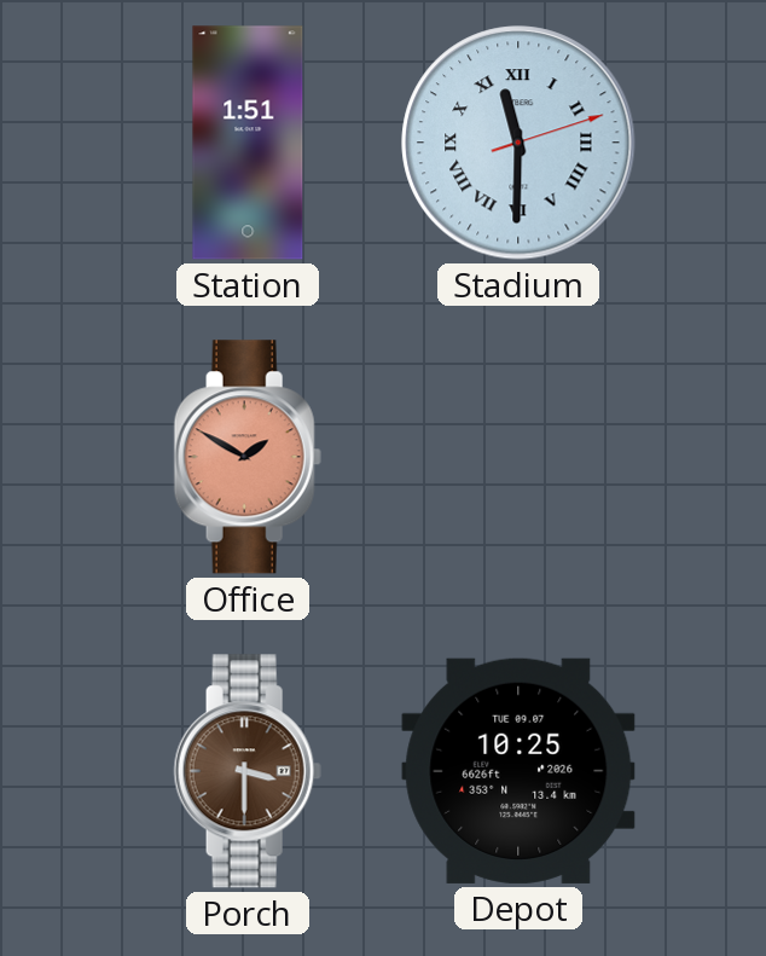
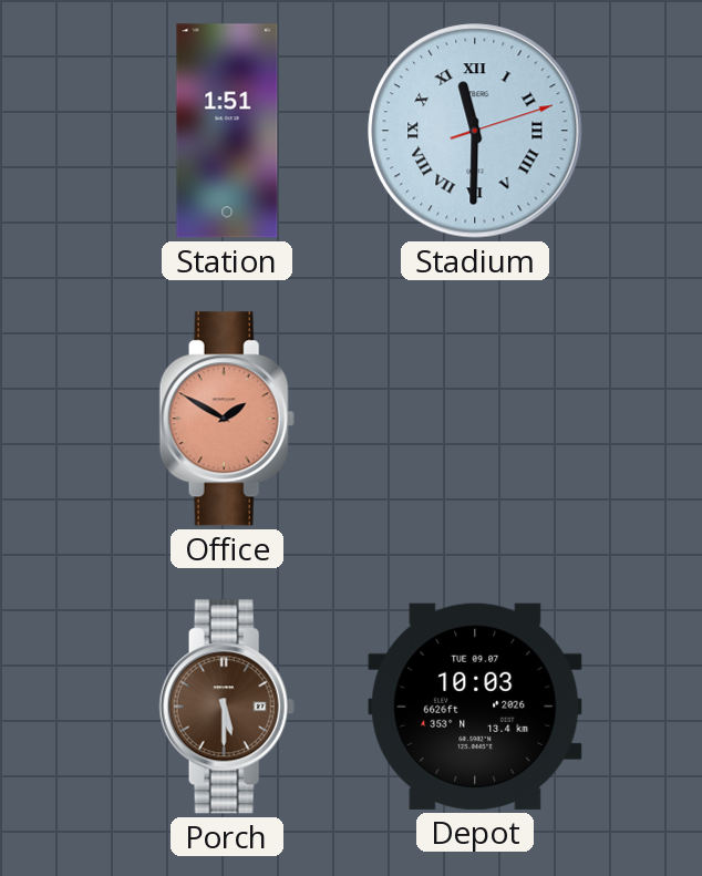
Porch: 3:30 -> 5:30 (227, 707)
Depot: 10:25 -> 10:03 (475, 707)
